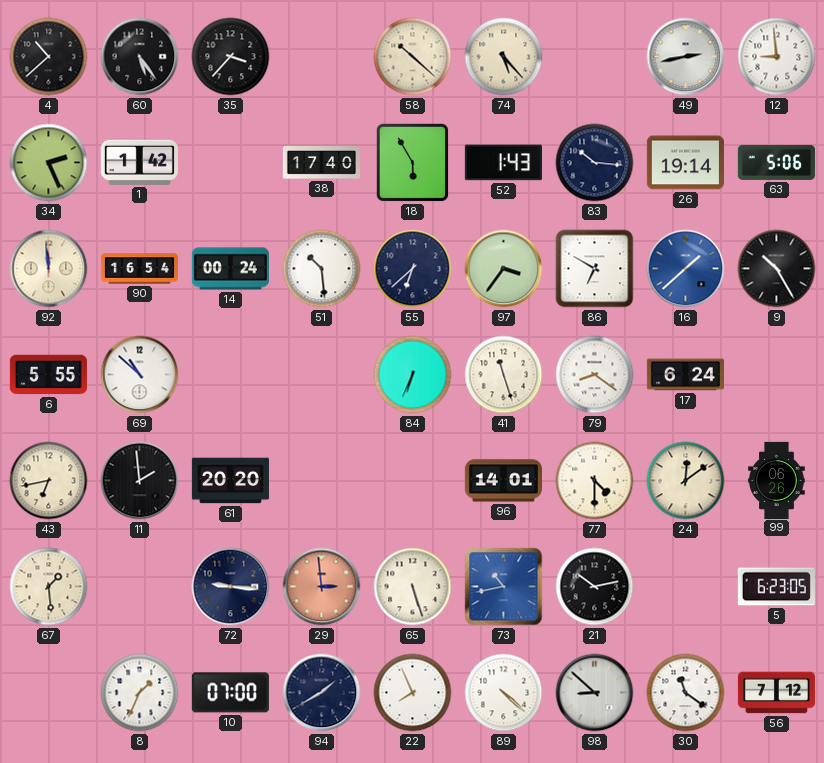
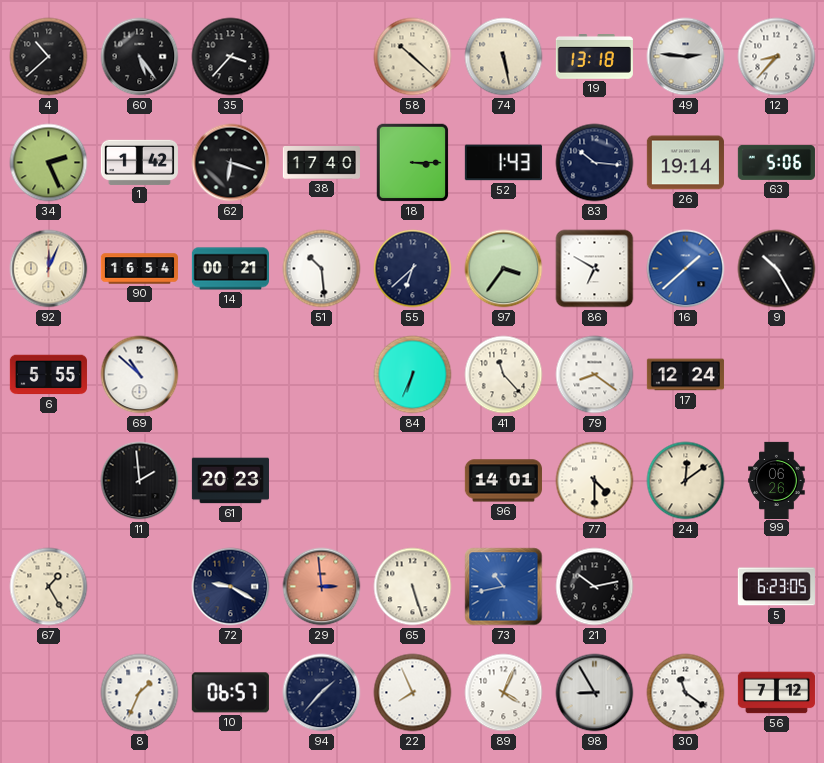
74: 5:23 -> 5:28 (504, 57)
19: none -> 13:18 (594, 57)
49: 2:43 -> 2:46 (686, 57)
12: 8:59 -> 8:37 (777, 57)
62: none -> 6:18 (231, 163)
18: 5:55 -> 3:15 (413, 163)
92: 11:59 -> 12:04 (49, 269)
14: 00:24 -> 00:21 (230, 269)
41: 11:27 -> 11:23 (504, 375)
17: 6:24 -> 12:24 (685, 375)
43: 6:43 -> none (49, 481)
61: 20:20 -> 20:23 (230, 481)
67: 1:29 -> 1:25 (49, 587)
72: 9:16 -> 9:20 (231, 587)
10: 07:00 -> 06:57 (230, 693)
94: 1:40 -> 1:37 (322, 693)
89: 4:22 -> 4:04 (504, 693)
98: 8:52 -> 8:55 (595, 693)
